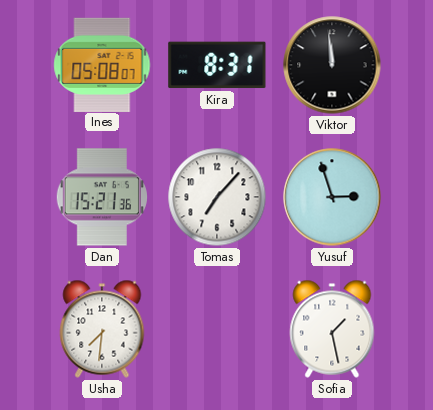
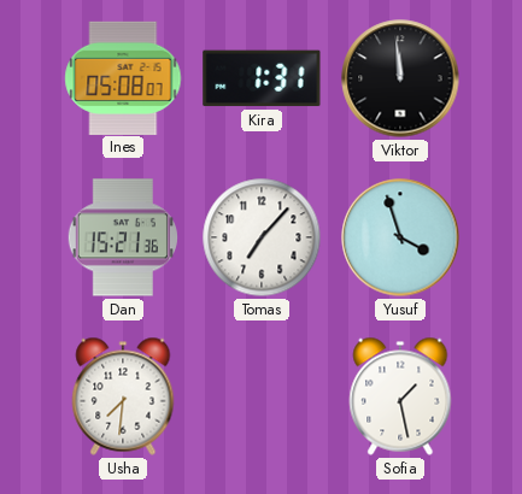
Kira: 8:31 -> 1:31 (262, 78)
Yusuf: 2:57 -> 3:57 (400, 237)
